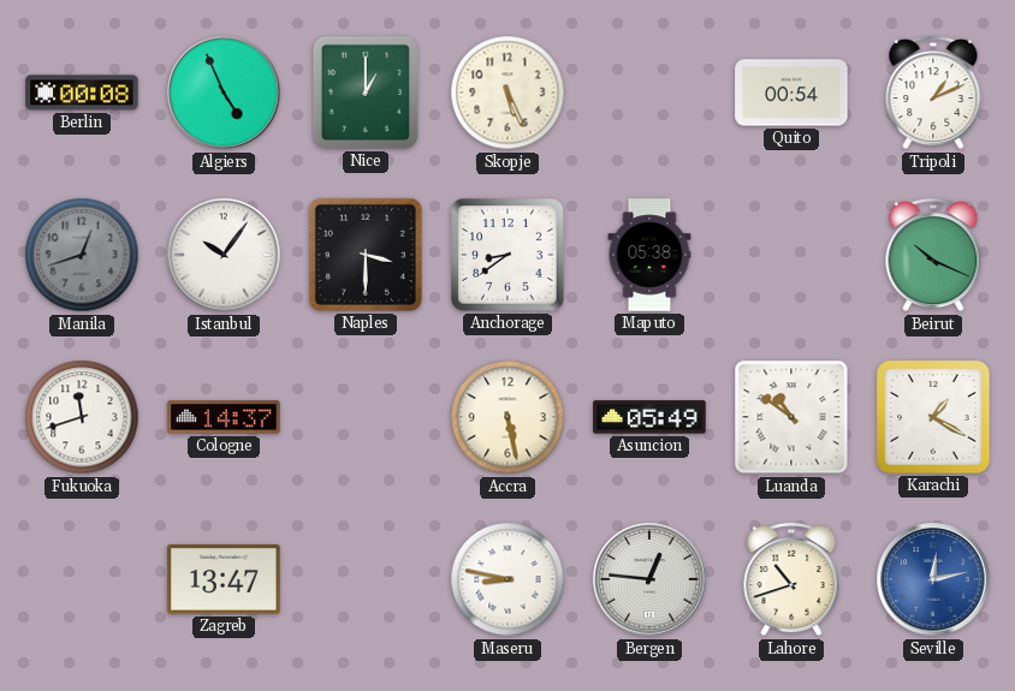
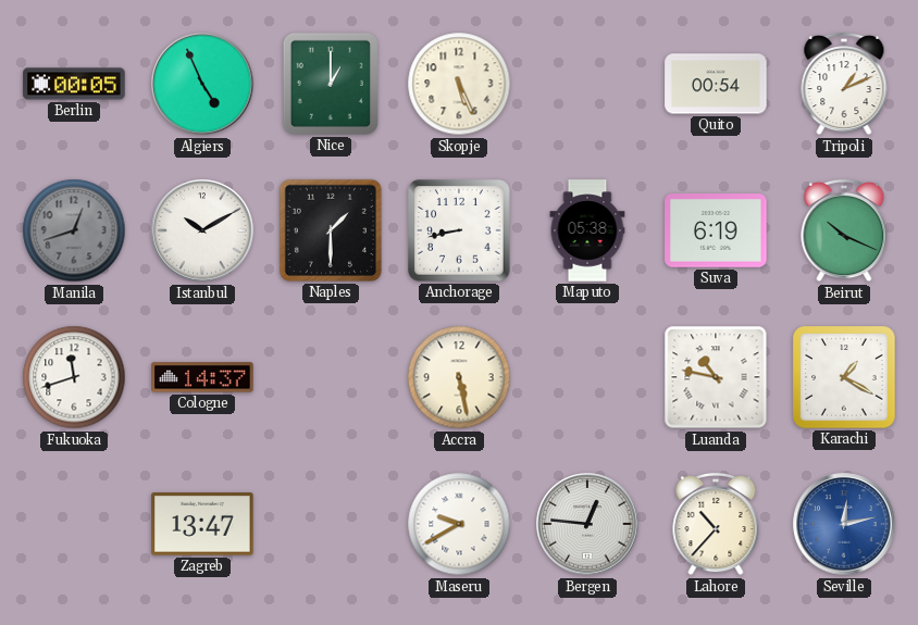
Berlin: 00:08 -> 00:05 (74, 84)
Istanbul: 10:06 -> 10:10 (202, 230)
Naples: 3:30 -> 1:30 (331, 230)
Anchorage: 8:39 -> 8:43 (459, 230)
Suva: none -> 6:19 (716, 230)
Asuncion: 05:49 -> none (649, 417)
Luanda: 10:51 -> 10:47 (716, 377)
Maseru: 8:47 -> 9:40 (459, 524)
Lahore: 10:42 -> 10:37 (716, 524)
